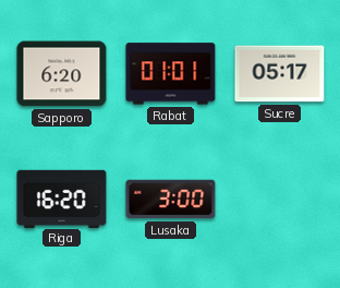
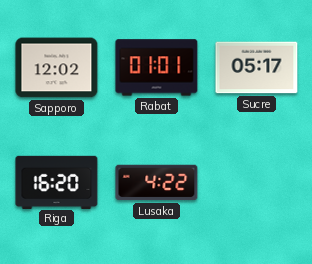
Sapporo: 6:20 -> 12:02 (57, 68)
Lusaka: 3:00 -> 4:22 (157, 183)
